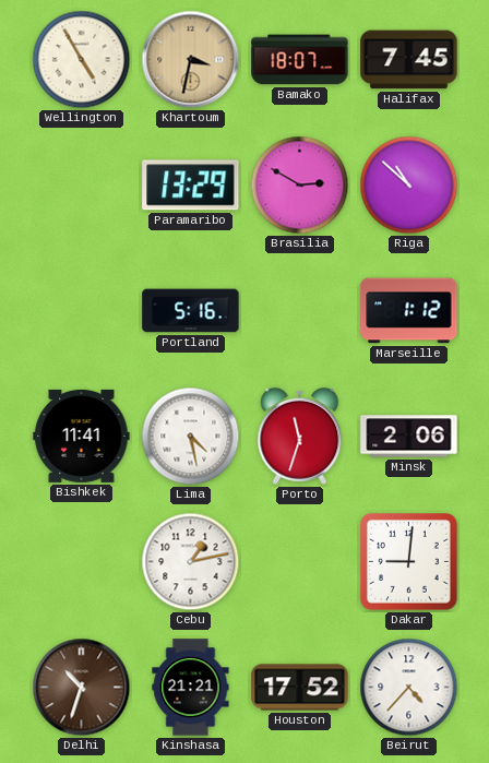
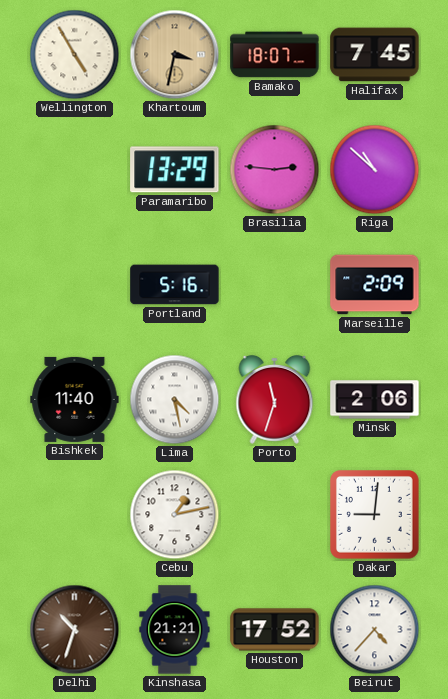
Brasilia: 2:50 -> 2:46 (275, 170)
Marseille: 1:12 -> 2:09 (375, 285)
Bishkek: 11:41 -> 11:40 (75, 399)
